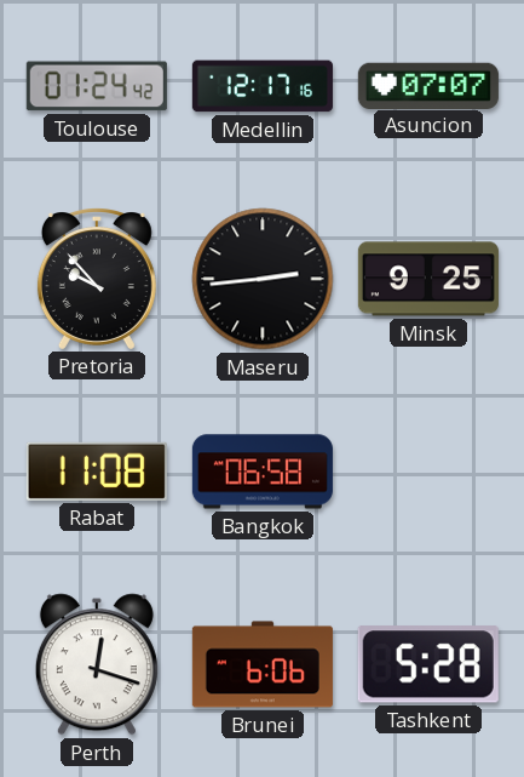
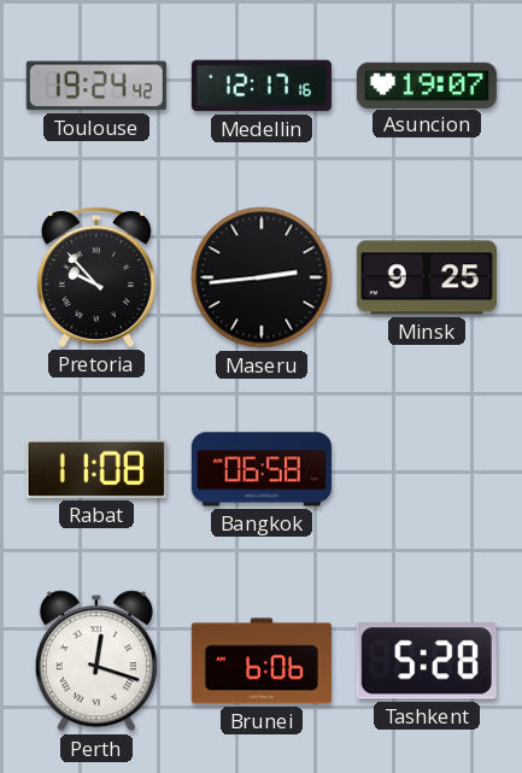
Toulouse: 01:24 -> 19:24 (96, 86)
Asuncion: 07:07 -> 19:07 (427, 84)
